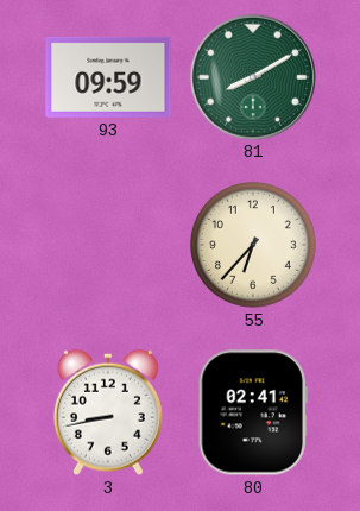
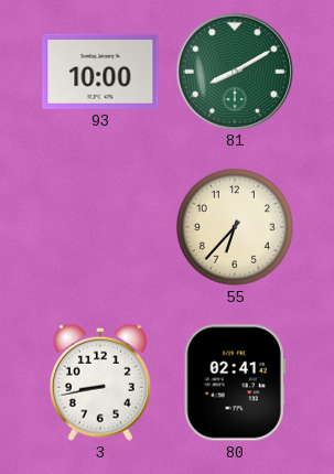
93: 09:59 -> 10:00 (100, 72)
